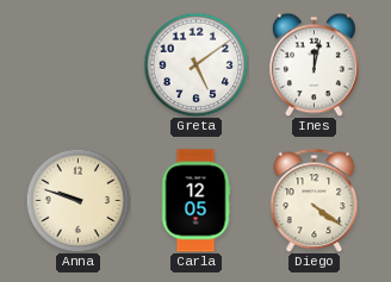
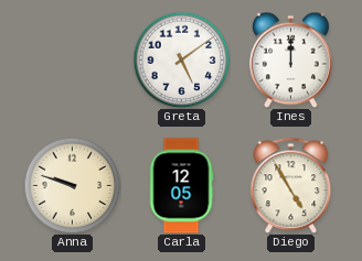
Ines: 12:02 -> 12:00 (290, 59)
Diego: 4:21 -> 4:55 (291, 185)
